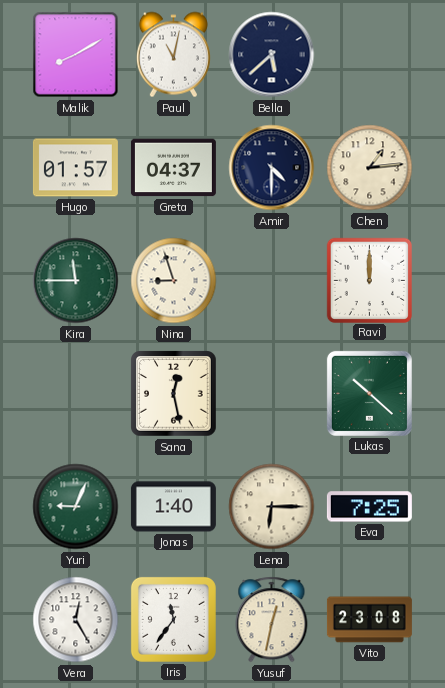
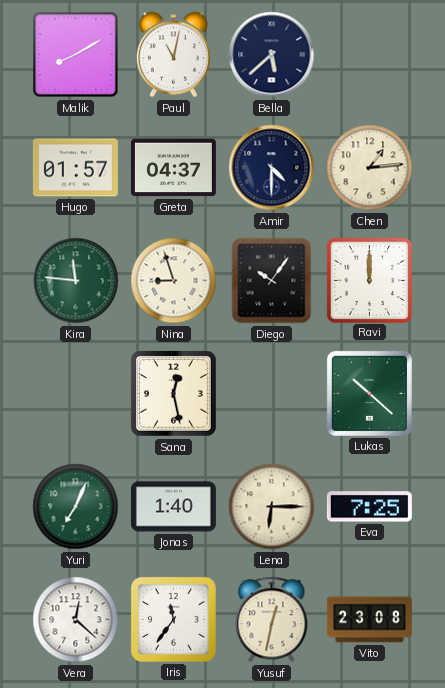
Kira: 11:45 -> 11:46 (76, 281)
Diego: none -> 10:06 (272, 281)
Yuri: 9:04 -> 7:04 (76, 507)
Vera: 12:25 -> 12:22 (76, 620)
